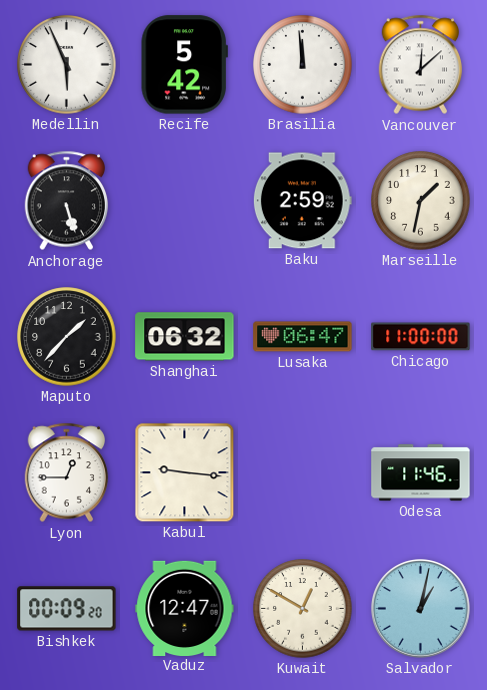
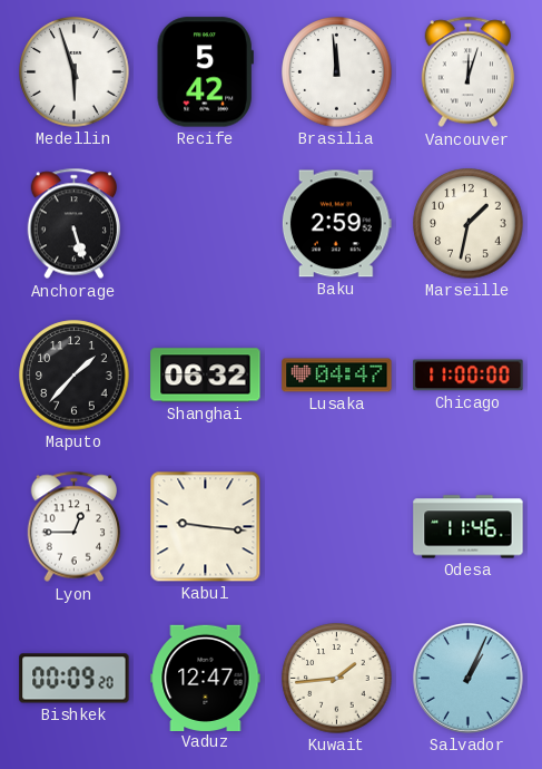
Medellin: 5:56 -> 5:57 (75, 72)
Vancouver: 12:08 -> 12:03 (469, 72)
Lusaka: 06:47 -> 04:47 (337, 376)
Kuwait: 12:50 -> 1:44 (337, 679)
Salvador: 1:02 -> 1:04 (467, 678)
